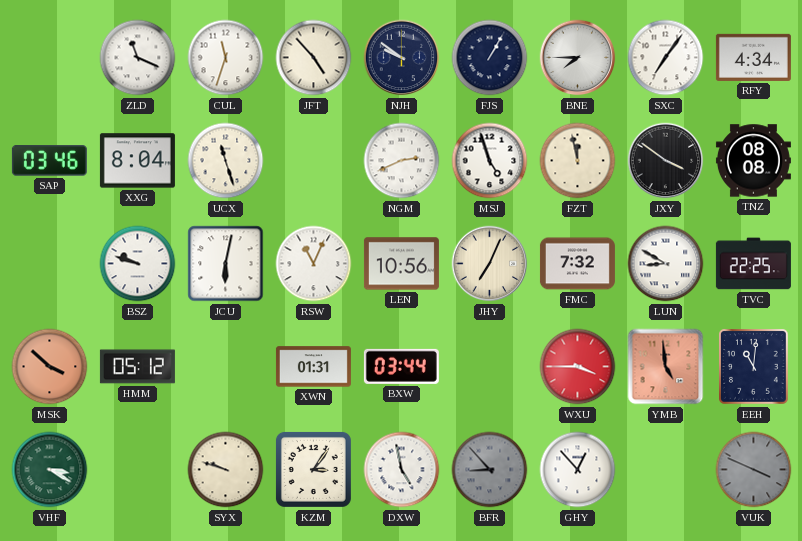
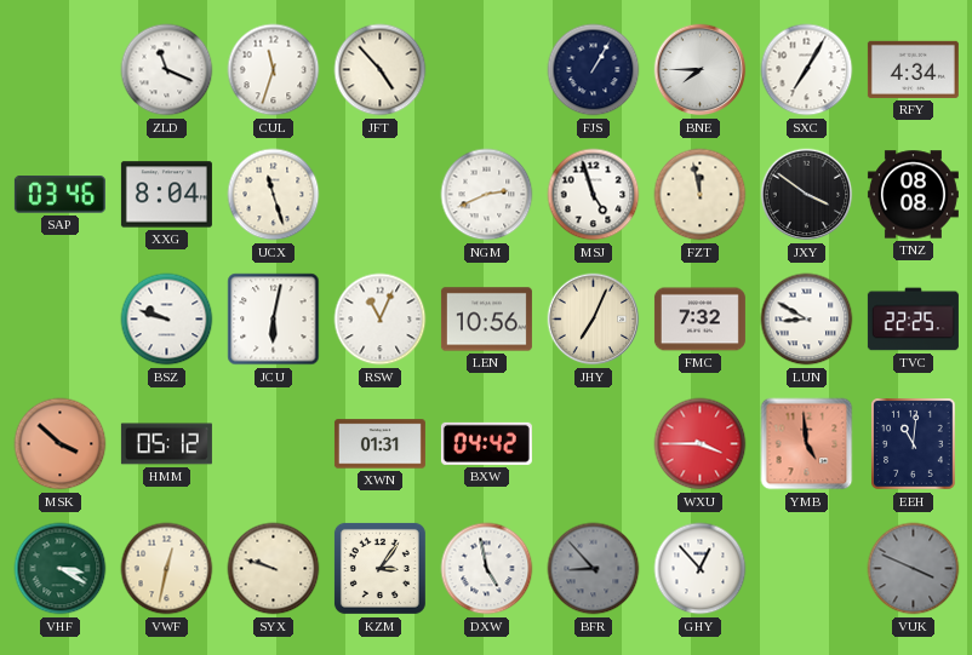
NJH: 9:51 -> none (402, 58)
SXC: 7:06 -> 7:05 (807, 70)
BXW: 03:44 -> 04:42 (486, 443)
VWF: none -> 12:32 (167, 569)
